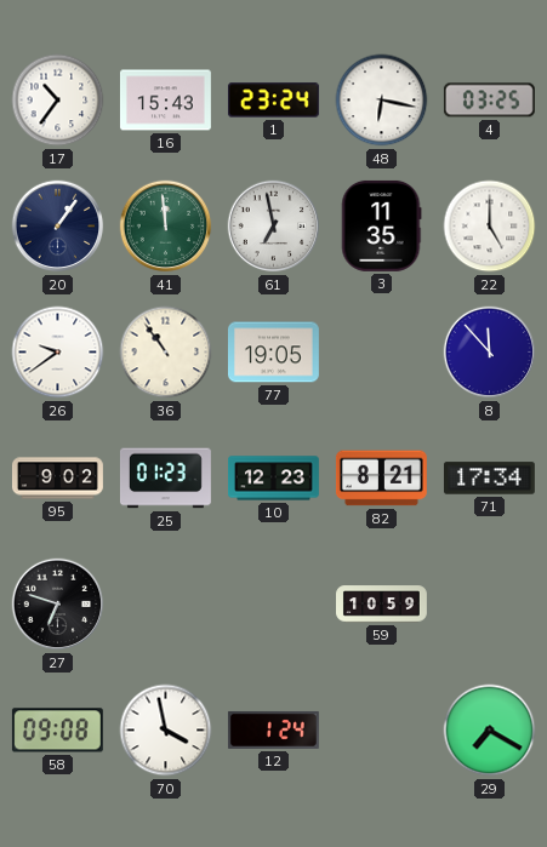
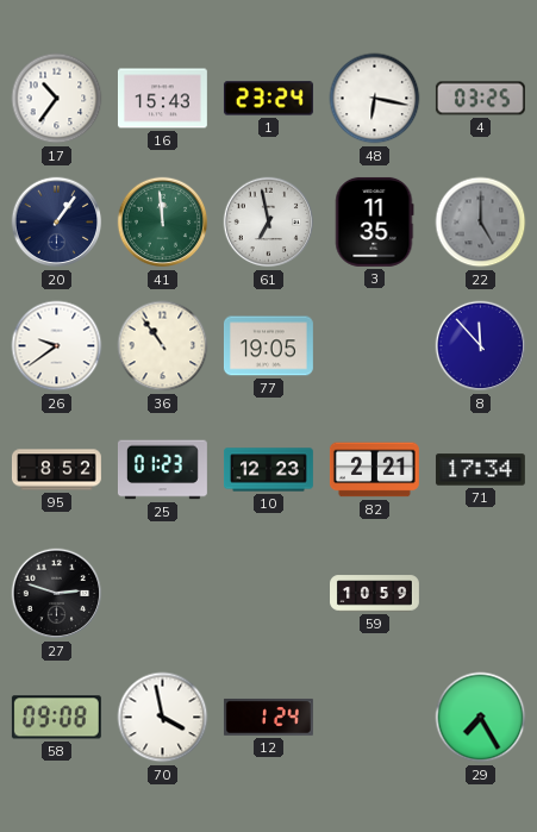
22 dial: white -> grey (481, 223)
95: 9:02 -> 8:52 (56, 470)
82: 8:21 -> 2:21 (374, 470)
27: 6:48 -> 2:48 (57, 594)
29: 7:20 -> 7:25 (481, 718)
